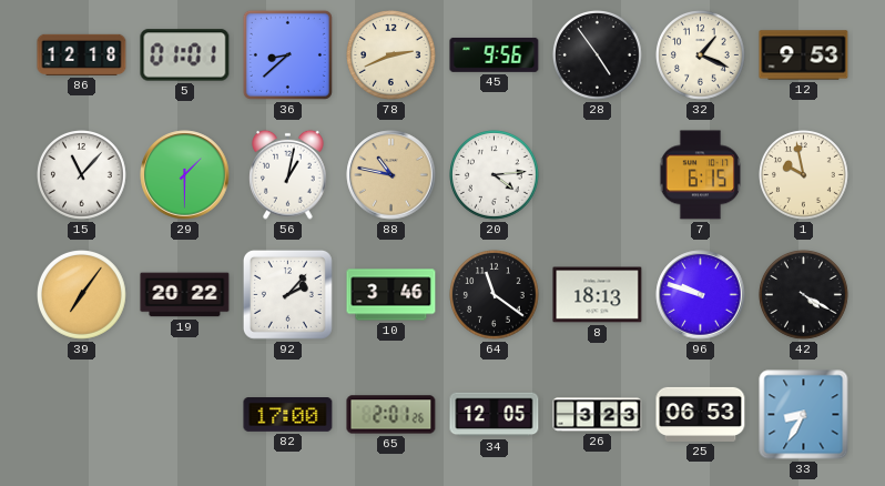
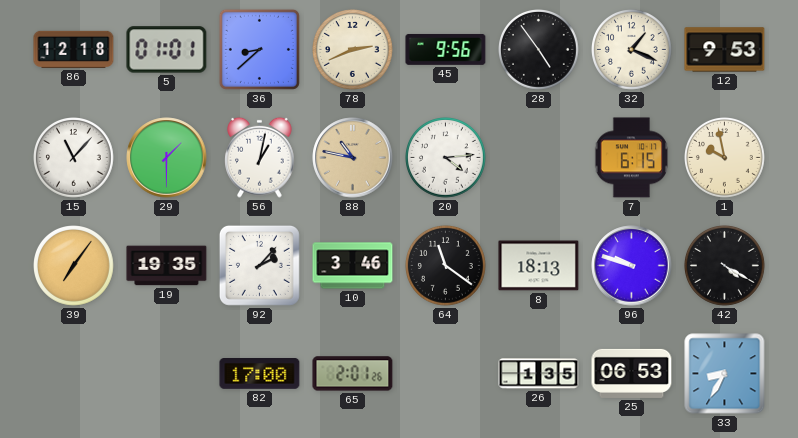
19: 20:22 -> 19:35 (167, 266)
34: 12:05 -> none (495, 415)
26: 3:23 -> 1:35 (539, 374)
